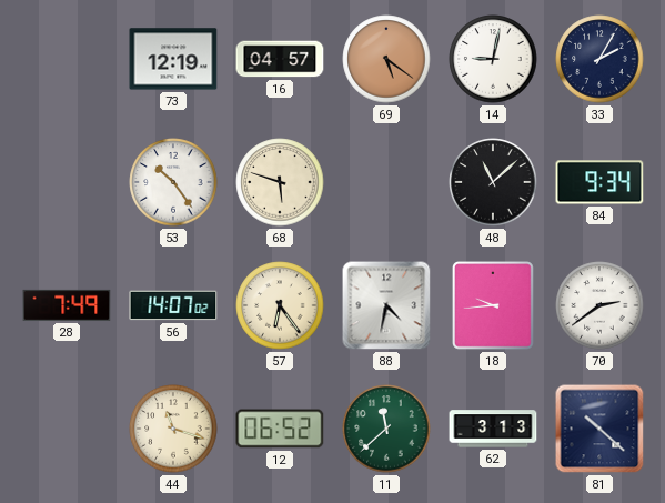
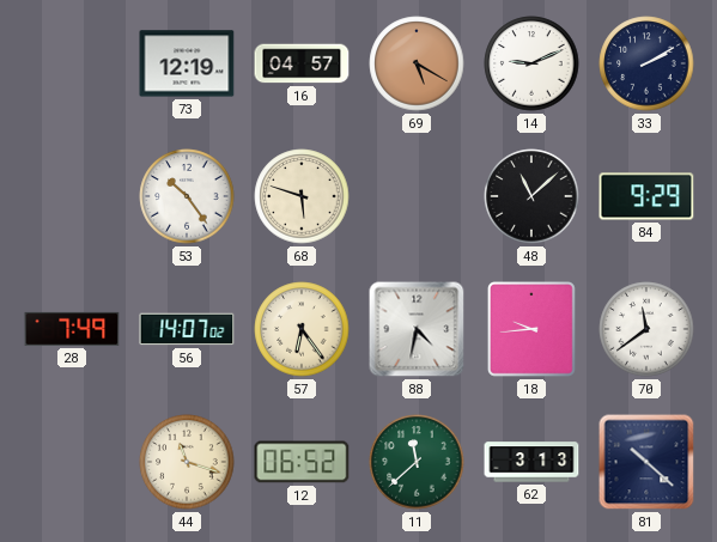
69: 5:21 -> 5:20 (417, 63)
14: 9:02 -> 9:11 (531, 63)
33: 2:05 -> 2:10 (646, 63)
84: 9:34 -> 9:29 (646, 196)
70: 2:39 -> 11:39 (646, 329)
